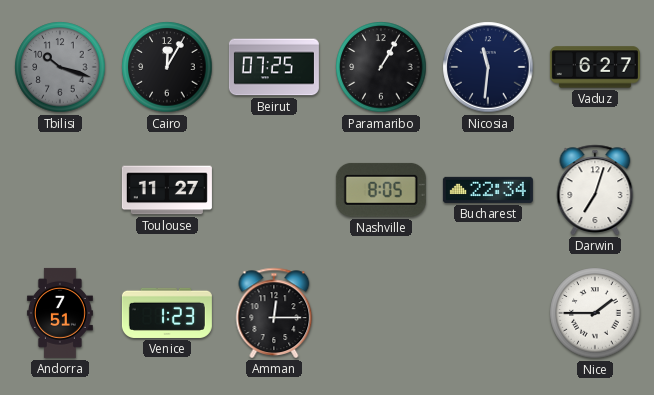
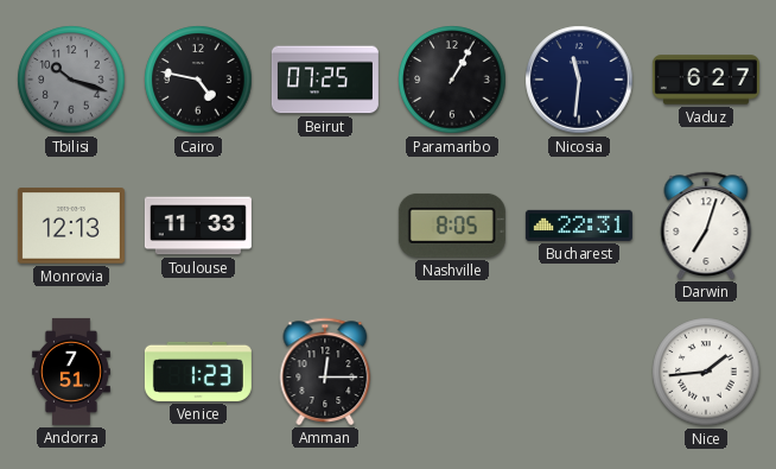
Cairo: 12:05 -> 4:47 (198, 80)
Monrovia: none -> 12:13 (71, 226)
Toulouse: 11:27 -> 11:33 (198, 226)
Bucharest: 22:34 -> 22:31 (579, 226)
Nice: 1:45 -> 1:44 (706, 372)
